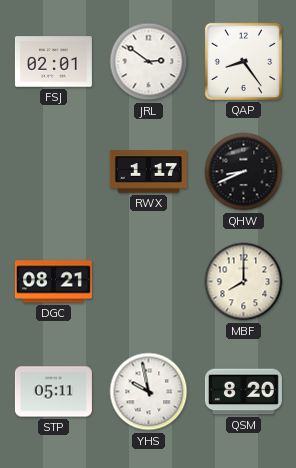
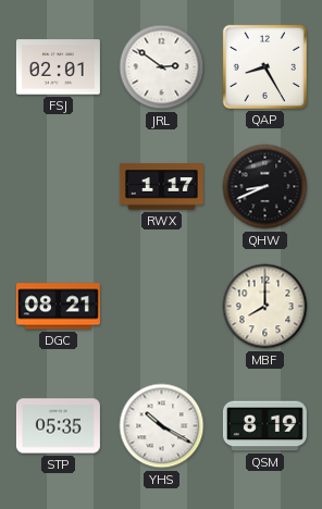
QAP: 8:24 -> 8:25 (264, 66)
STP: 05:11 -> 05:35 (58, 426)
YHS: 9:58 -> 10:20 (162, 426)
QSM: 8:20 -> 8:19 (264, 426)
